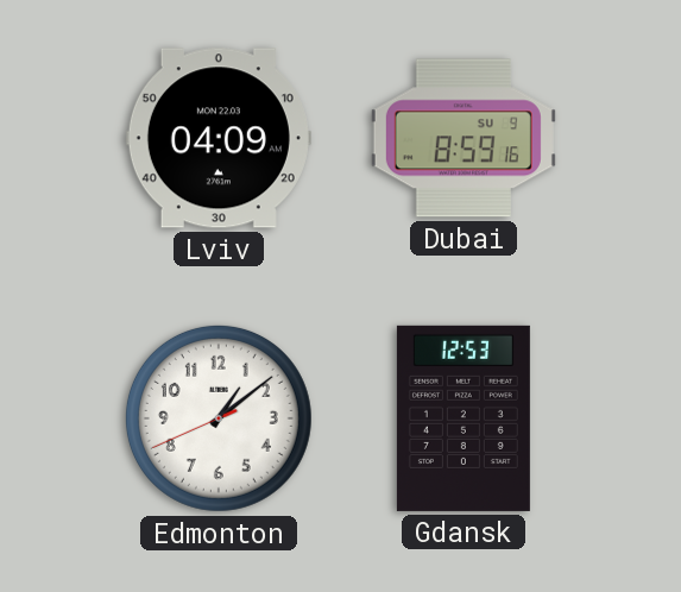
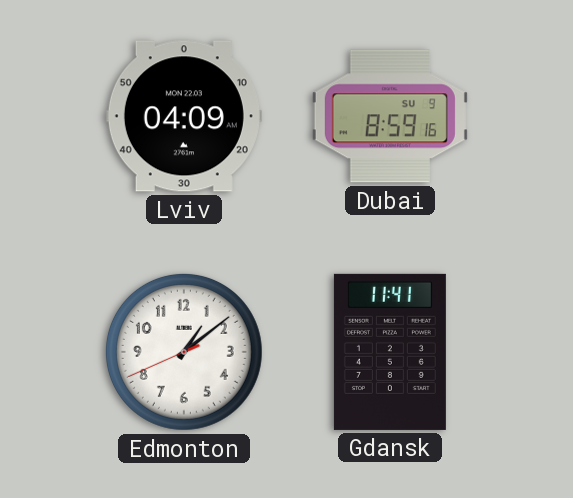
Gdansk: 12:53 -> 11:41 (390, 352)
